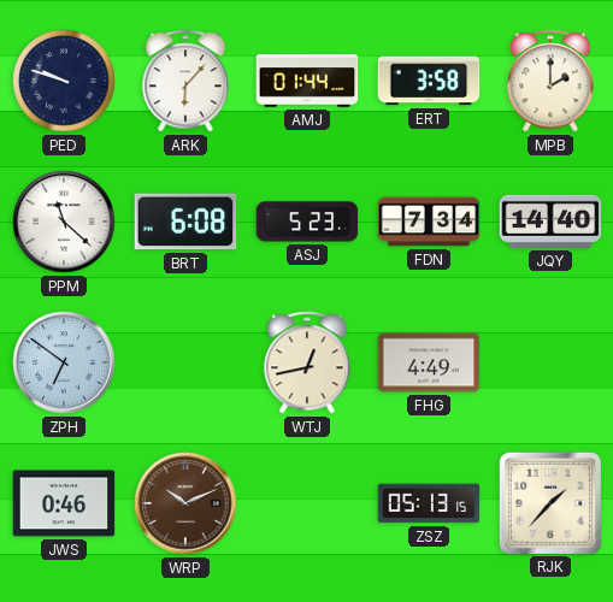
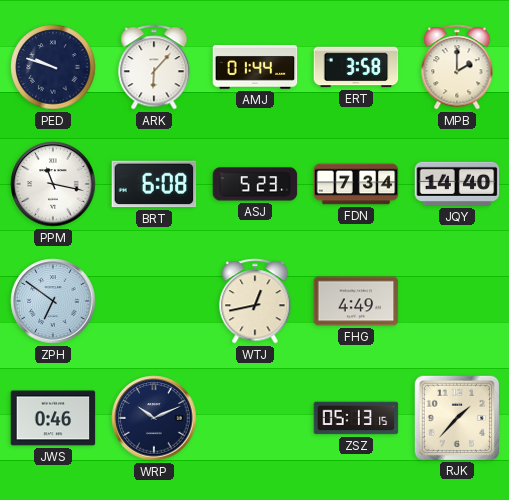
PPM: 11:22 -> 11:17 (53, 184)
WRP dial: brown -> navy (154, 418)
